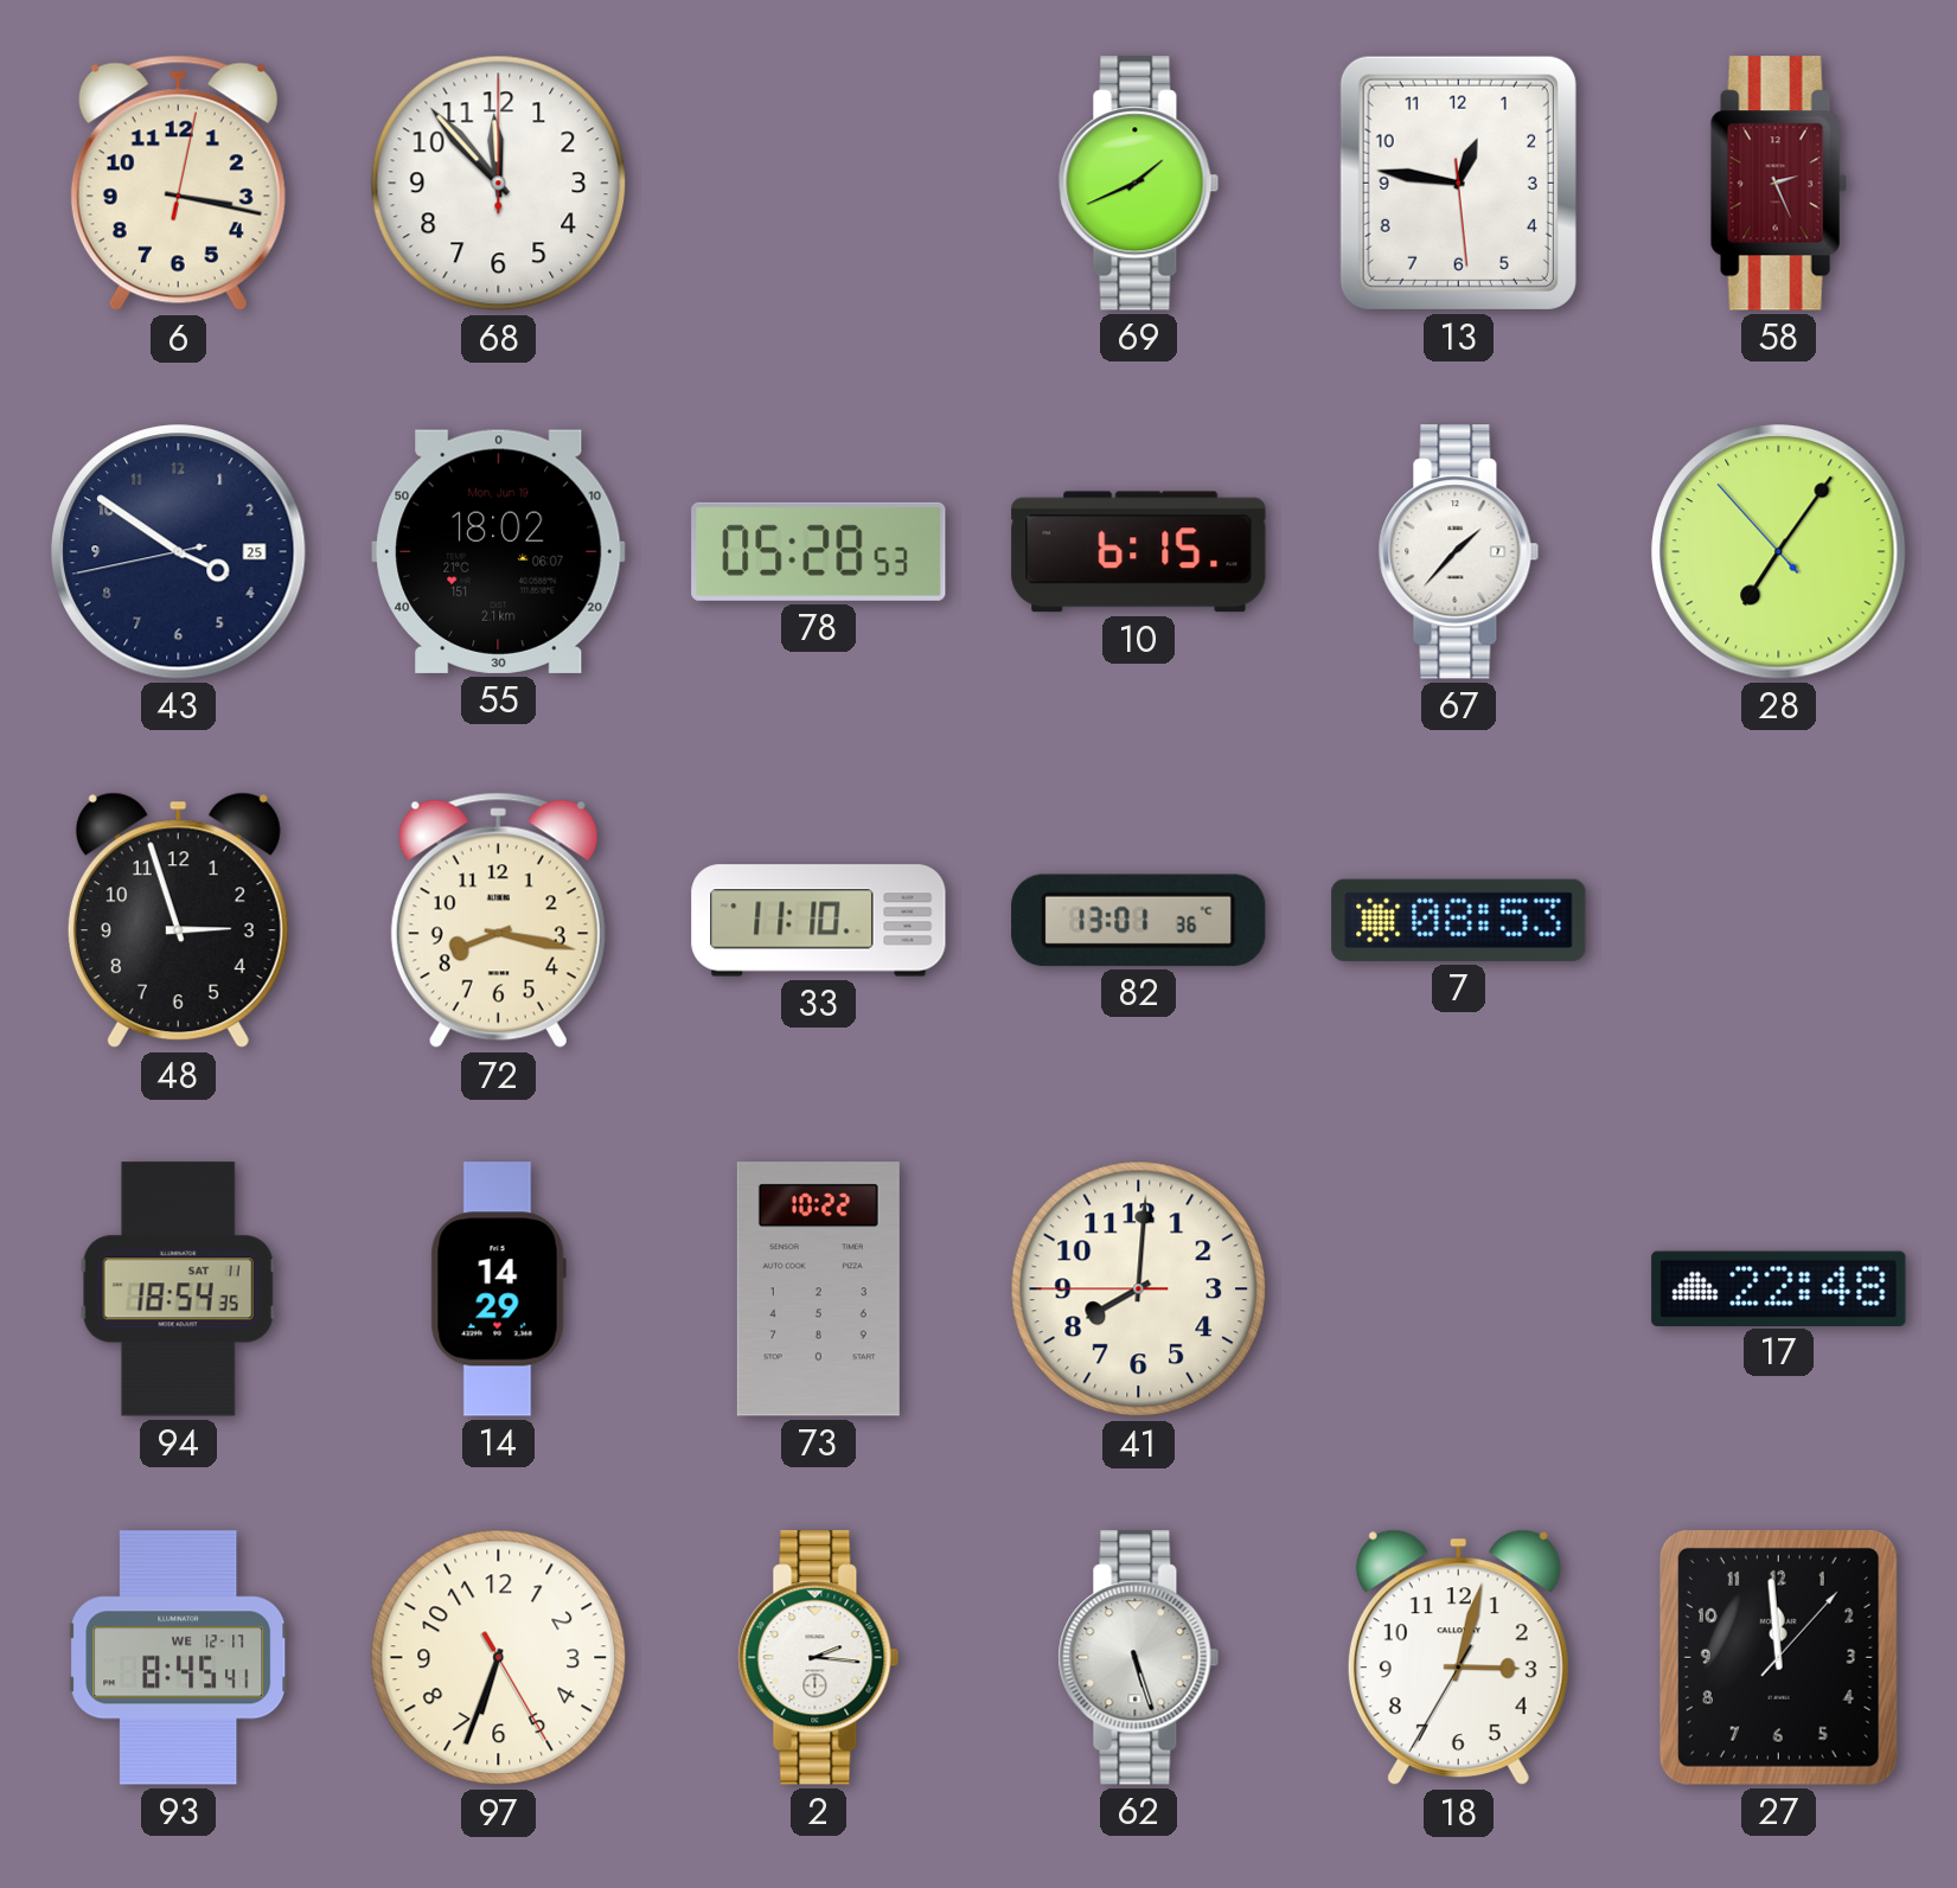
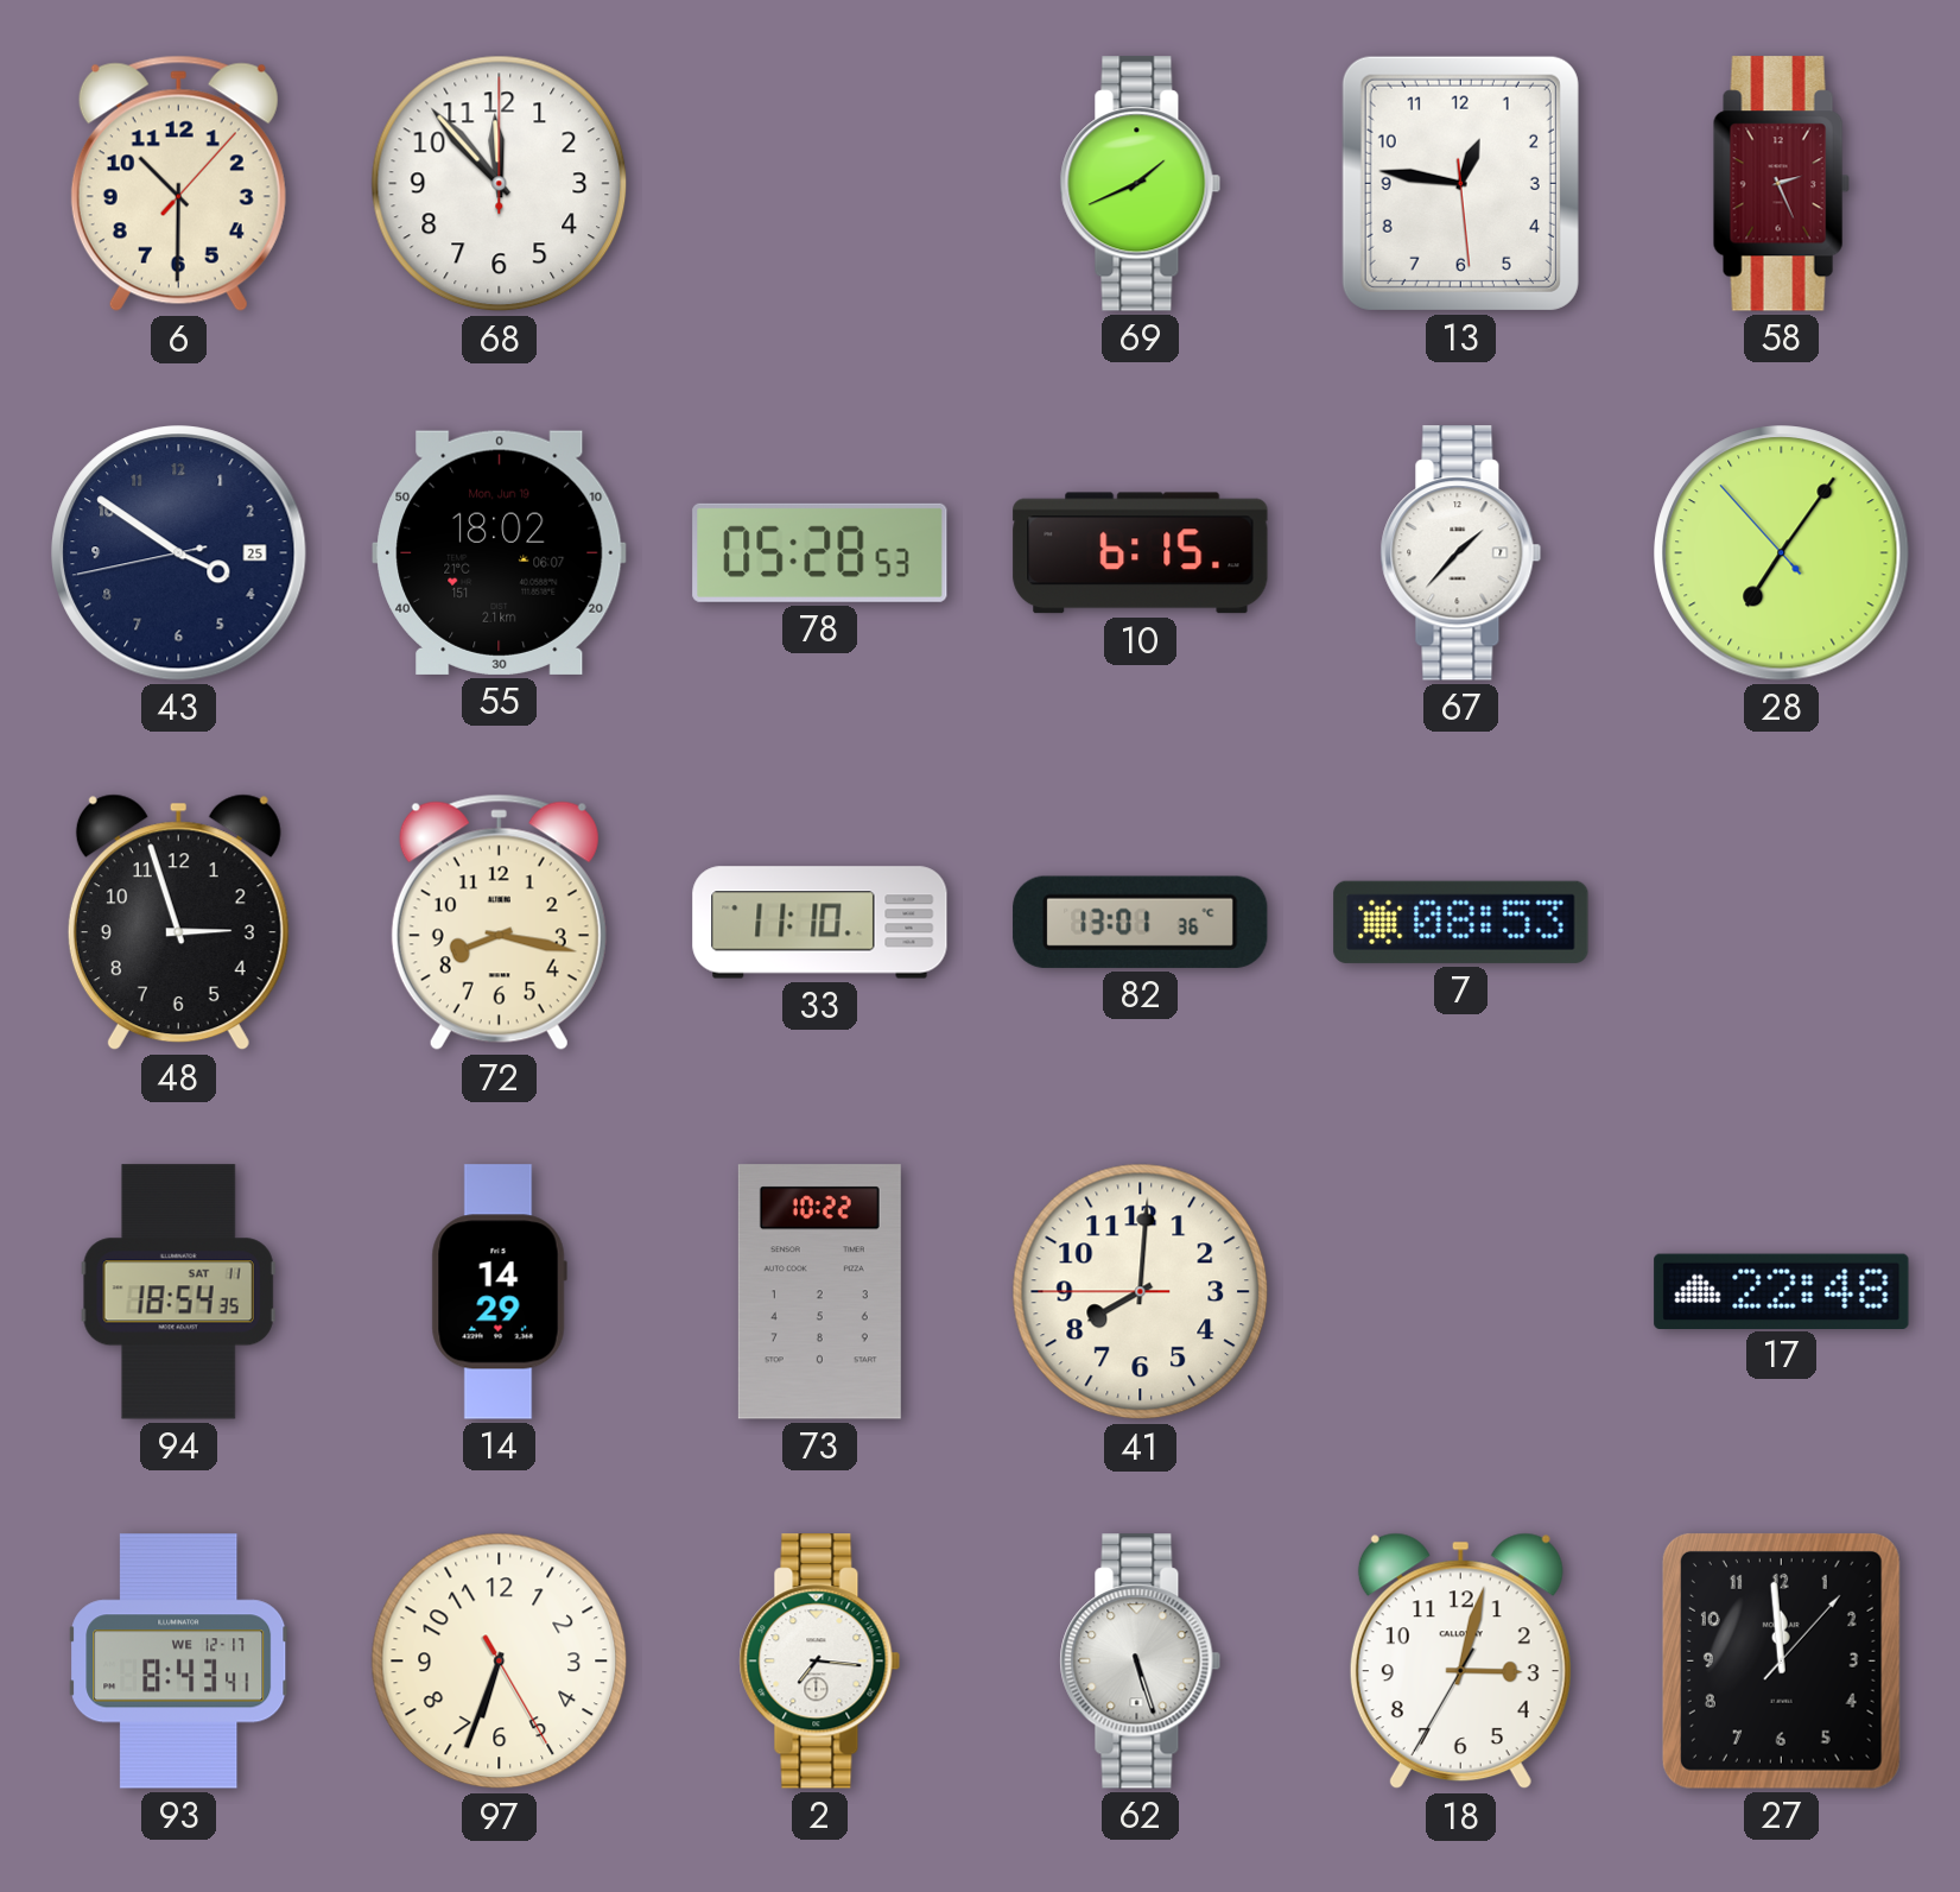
6: 3:17 -> 10:30 (178, 184)
93: 8:45 -> 8:43 (179, 1662)
2: 2:16 -> 7:16 (820, 1662)
